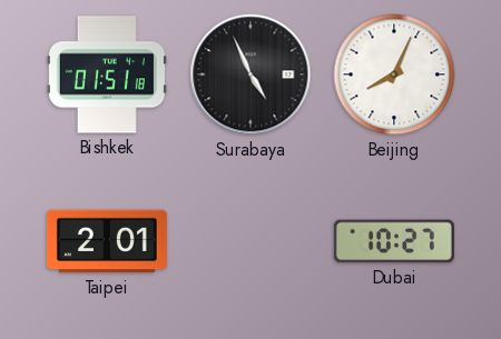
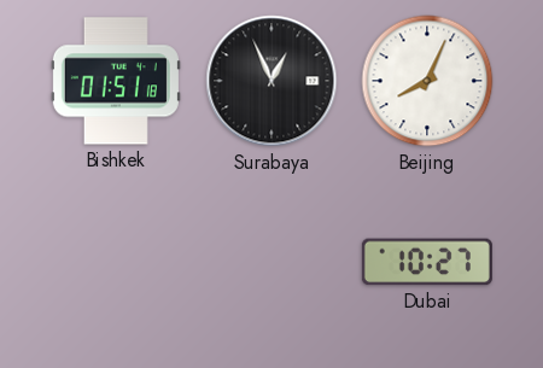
Surabaya: 4:56 -> 12:56 (271, 81)
Taipei: 2:01 -> none (107, 241)
